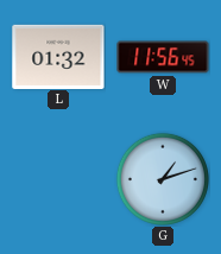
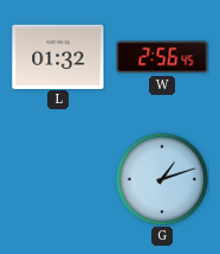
W: 11:56 -> 2:56 (162, 57)
